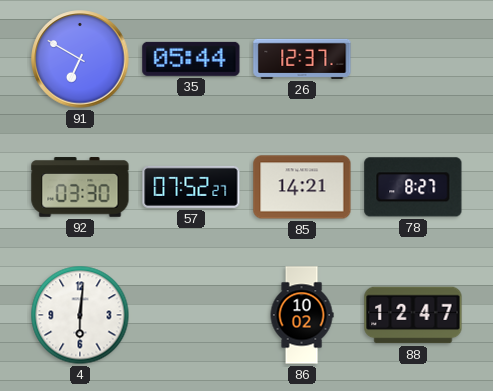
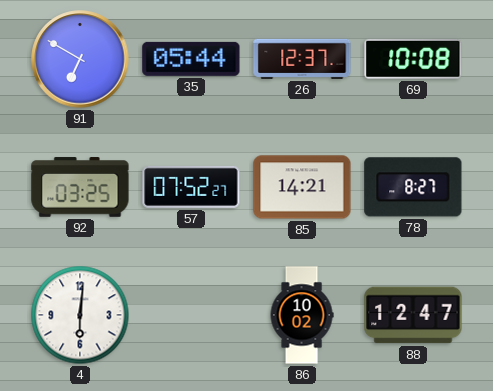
69: none -> 10:08 (413, 59)
92: 03:30 -> 03:25 (80, 187)
